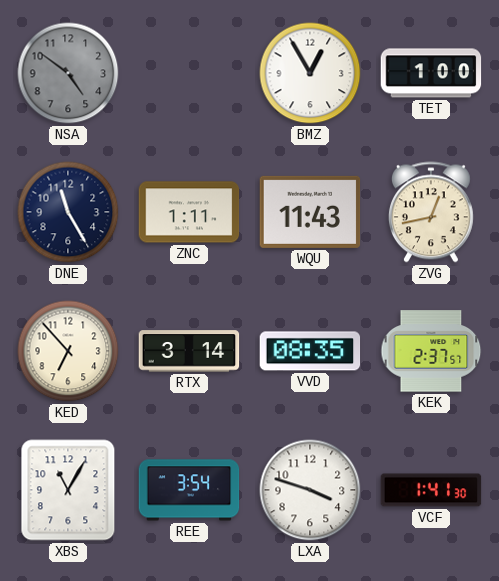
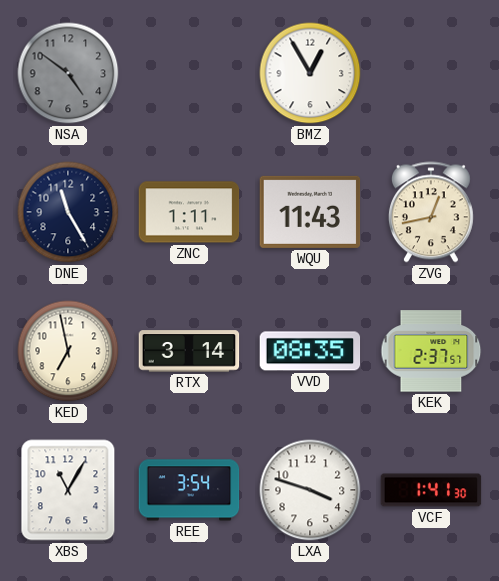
TET: 1:00 -> none (431, 73)
KED: 6:53 -> 6:58 (68, 351)
